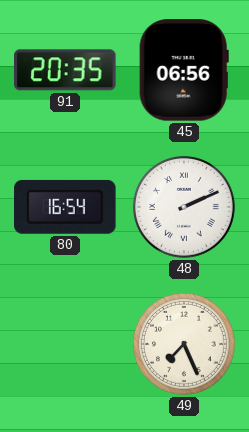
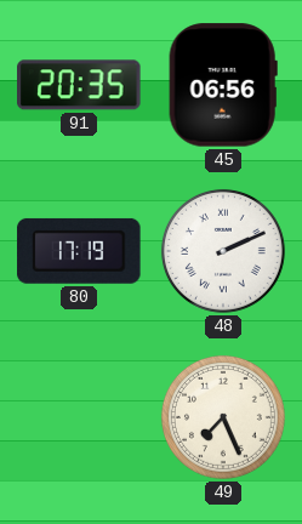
80: 16:54 -> 17:19 (79, 251)
